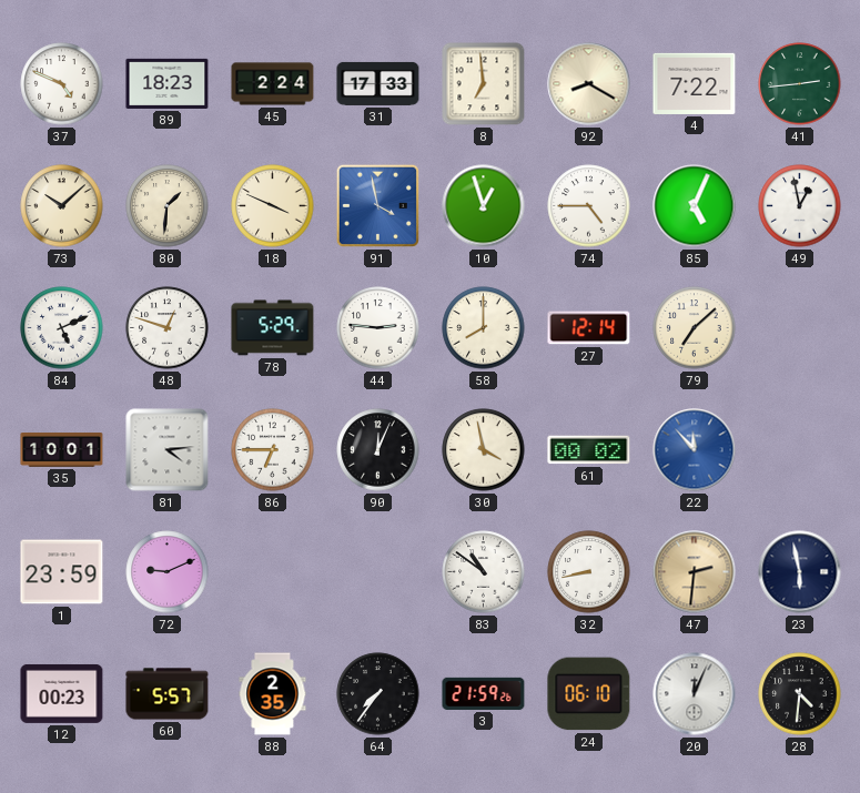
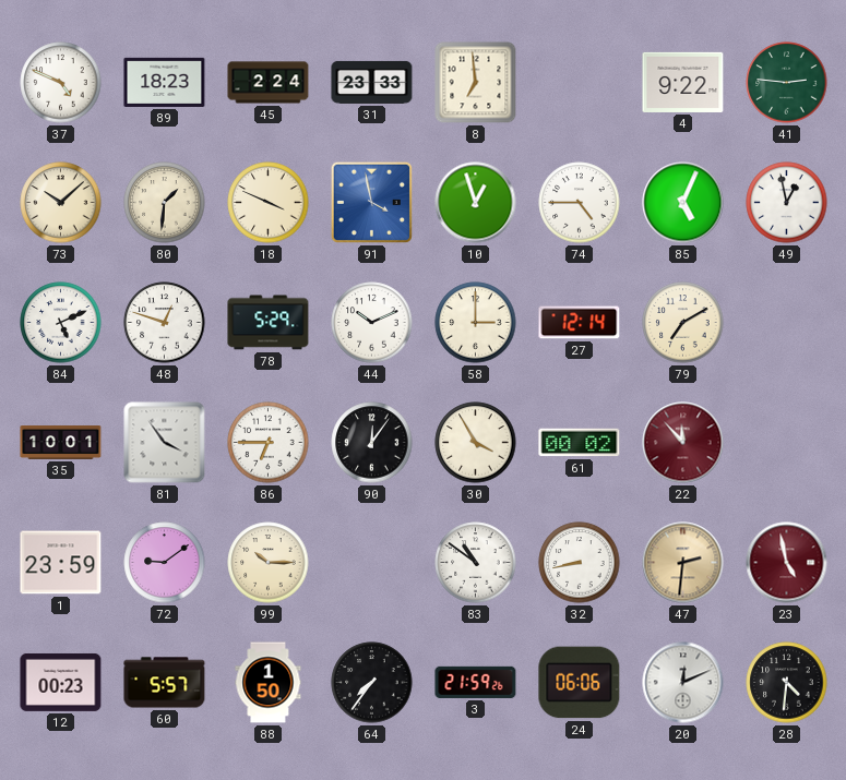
31: 17:33 -> 23:33 (372, 82)
92: 8:20 -> none (589, 84)
4: 7:22 -> 9:22 (683, 82)
41: 2:44 -> 2:46 (787, 83)
44: 2:46 -> 10:11 (372, 323)
58: 8:00 -> 3:00 (476, 323)
79: 7:08 -> 7:10 (683, 323)
81: 4:14 -> 3:54 (165, 443)
90: 12:04 -> 12:06 (372, 443)
30: 3:58 -> 3:55 (476, 443)
22 dial: blue -> burgundy (683, 443)
72: 9:11 -> 9:09 (165, 563)
99: none -> 10:15 (269, 563)
23: 5:58 -> 4:58 (787, 563)
23 dial: navy -> burgundy (787, 563)
88: 2:35 -> 1:50 (269, 683)
24: 06:10 -> 06:06 (580, 683)
20: 12:04 -> 12:11 (683, 683)
